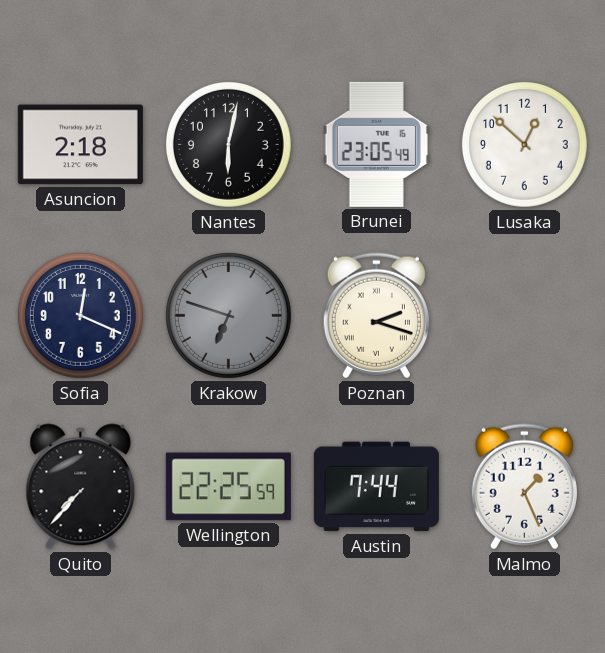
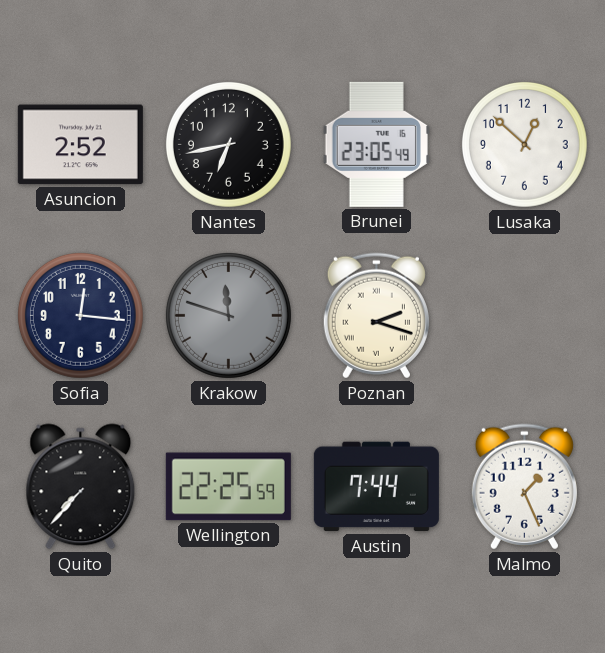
Asuncion: 2:18 -> 2:52 (80, 145)
Nantes: 6:02 -> 6:43 (228, 144)
Sofia: 12:19 -> 12:16 (80, 315)
Krakow: 6:48 -> 11:48 (228, 315)
